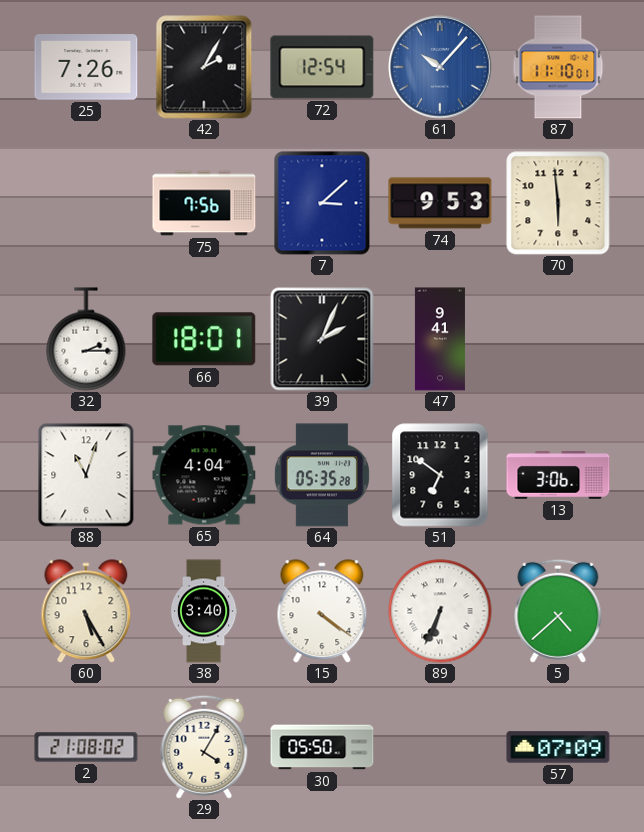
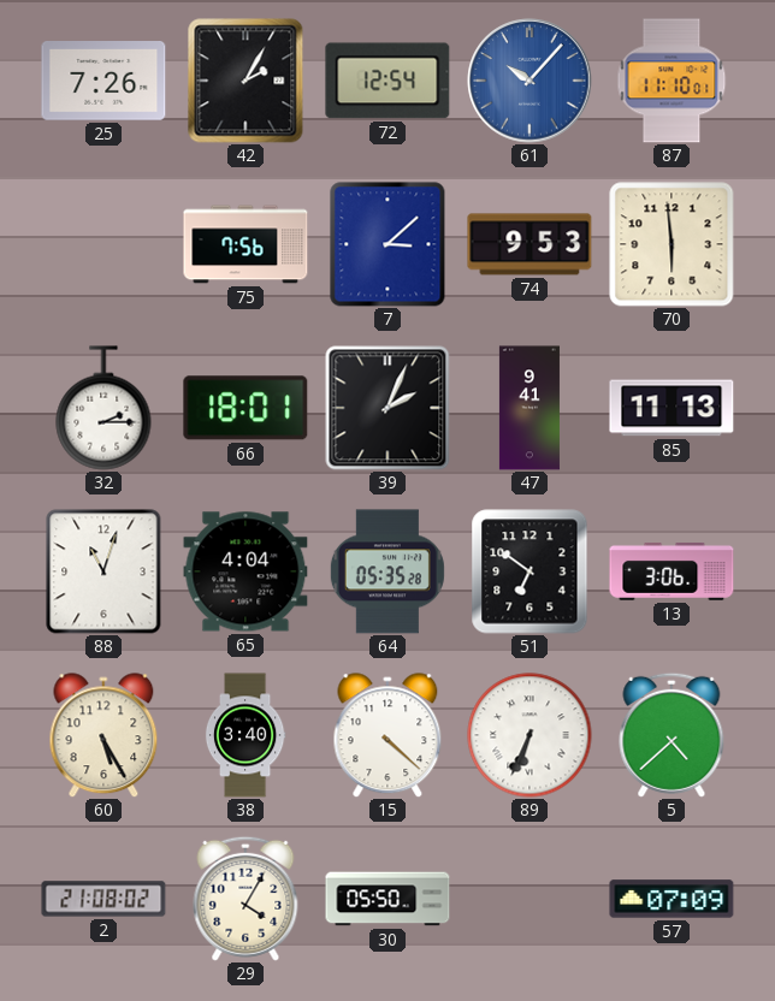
85: none -> 11:13 (672, 408)
15: 4:21 -> 4:22 (387, 735)
